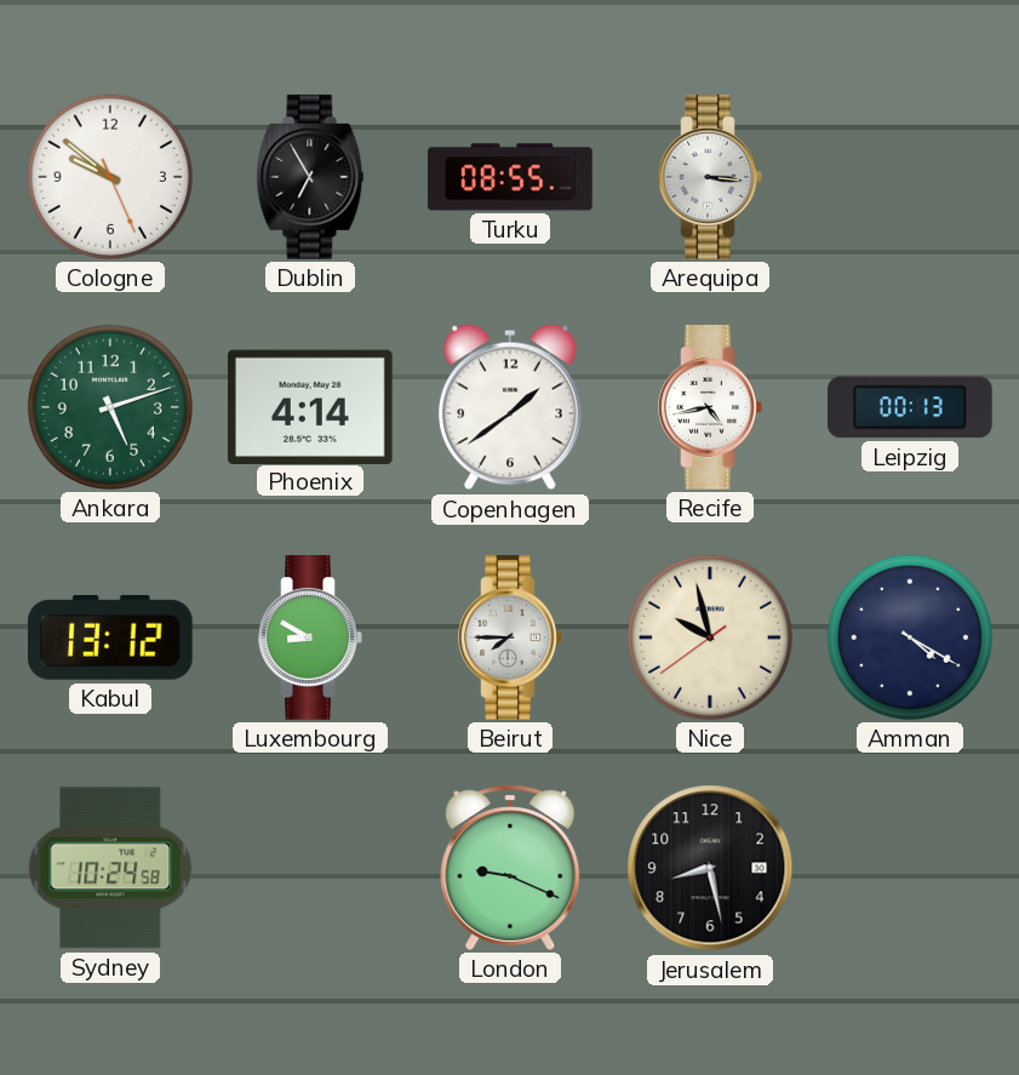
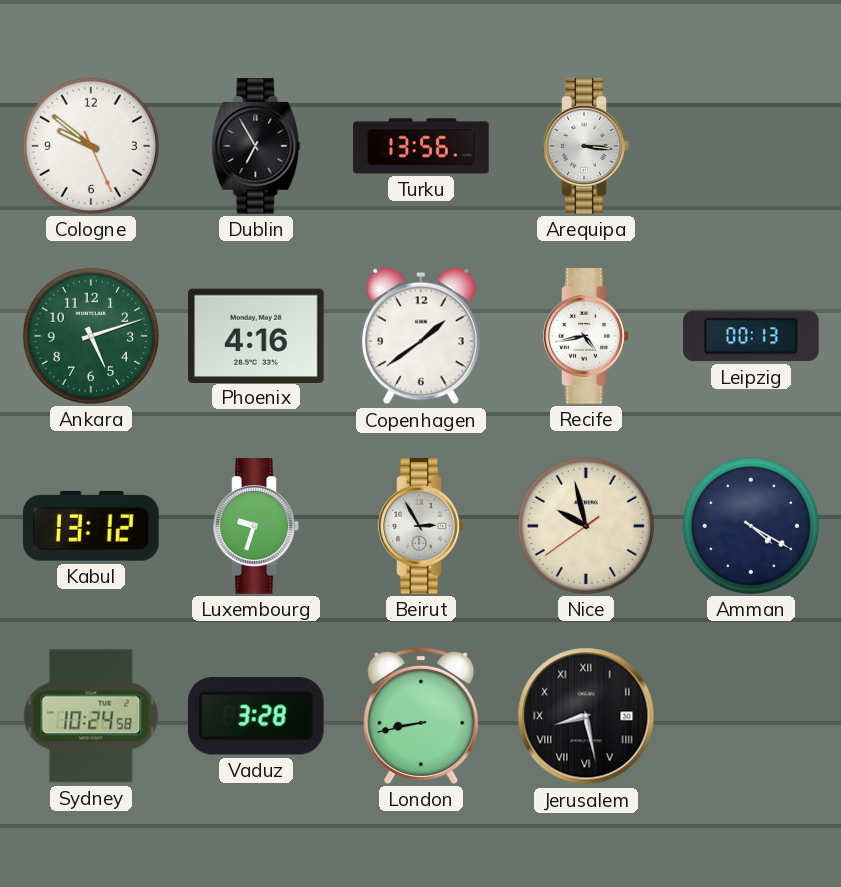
Turku: 08:55 -> 13:56 (421, 146)
Phoenix: 4:14 -> 4:16 (256, 335)
Luxembourg: 8:50 -> 9:33 (256, 526)
Beirut: 7:45 -> 2:55 (421, 526)
Vaduz: none -> 3:28 (256, 717)
London: 9:19 -> 8:43 (421, 716)
Jerusalem numerals: Arabic -> Roman (586, 716)
